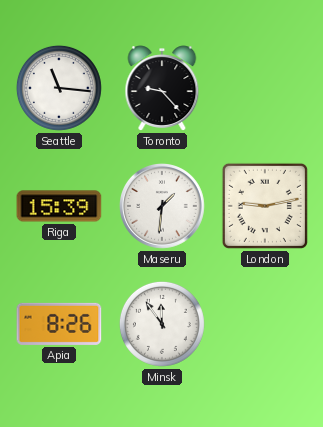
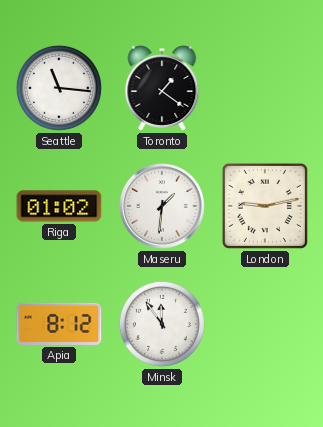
Toronto: 9:23 -> 1:21 (162, 88)
Riga: 15:39 -> 01:02 (59, 206)
Apia: 8:26 -> 8:12 (59, 324)
